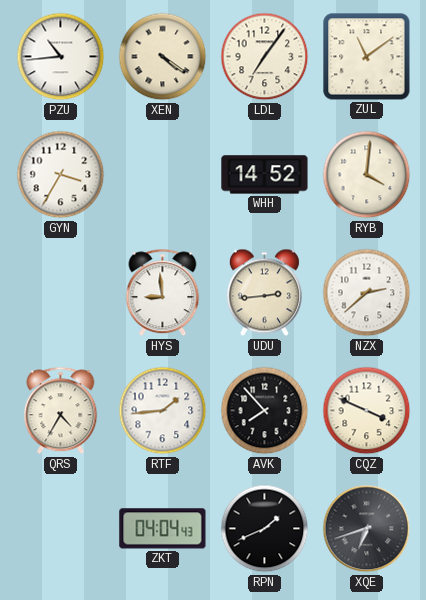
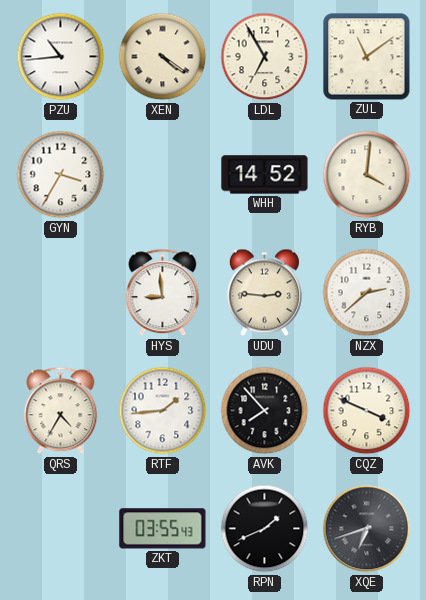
LDL: 7:06 -> 6:55 (265, 57)
UDU: 2:44 -> 2:46 (264, 293)
ZKT: 04:04 -> 03:55 (163, 529)
